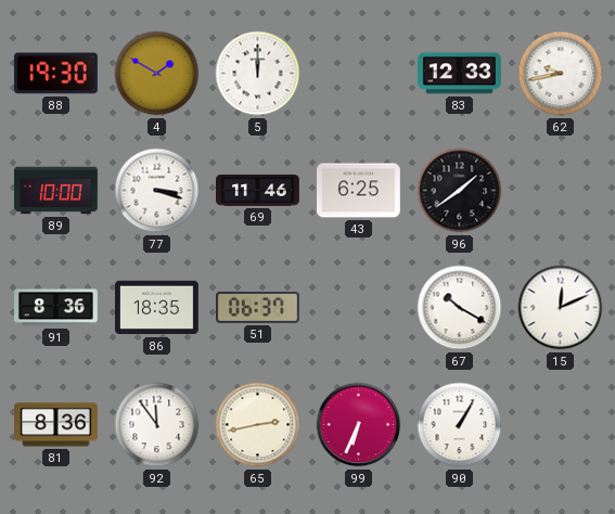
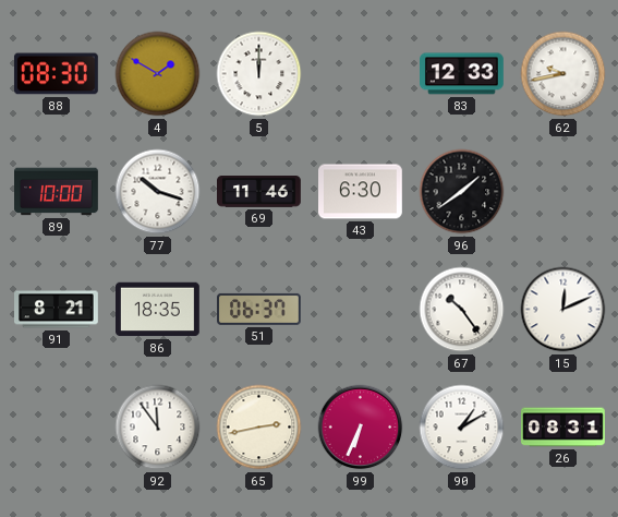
88: 19:30 -> 08:30 (56, 74)
77: 3:18 -> 10:18 (158, 192)
43: 6:25 -> 6:30 (361, 192)
91: 8:36 -> 8:21 (57, 310)
67: 10:20 -> 10:24 (462, 310)
81: 8:36 -> none (56, 425)
90: 1:05 -> 1:10 (462, 428)
26: none -> 08:31 (564, 428)
